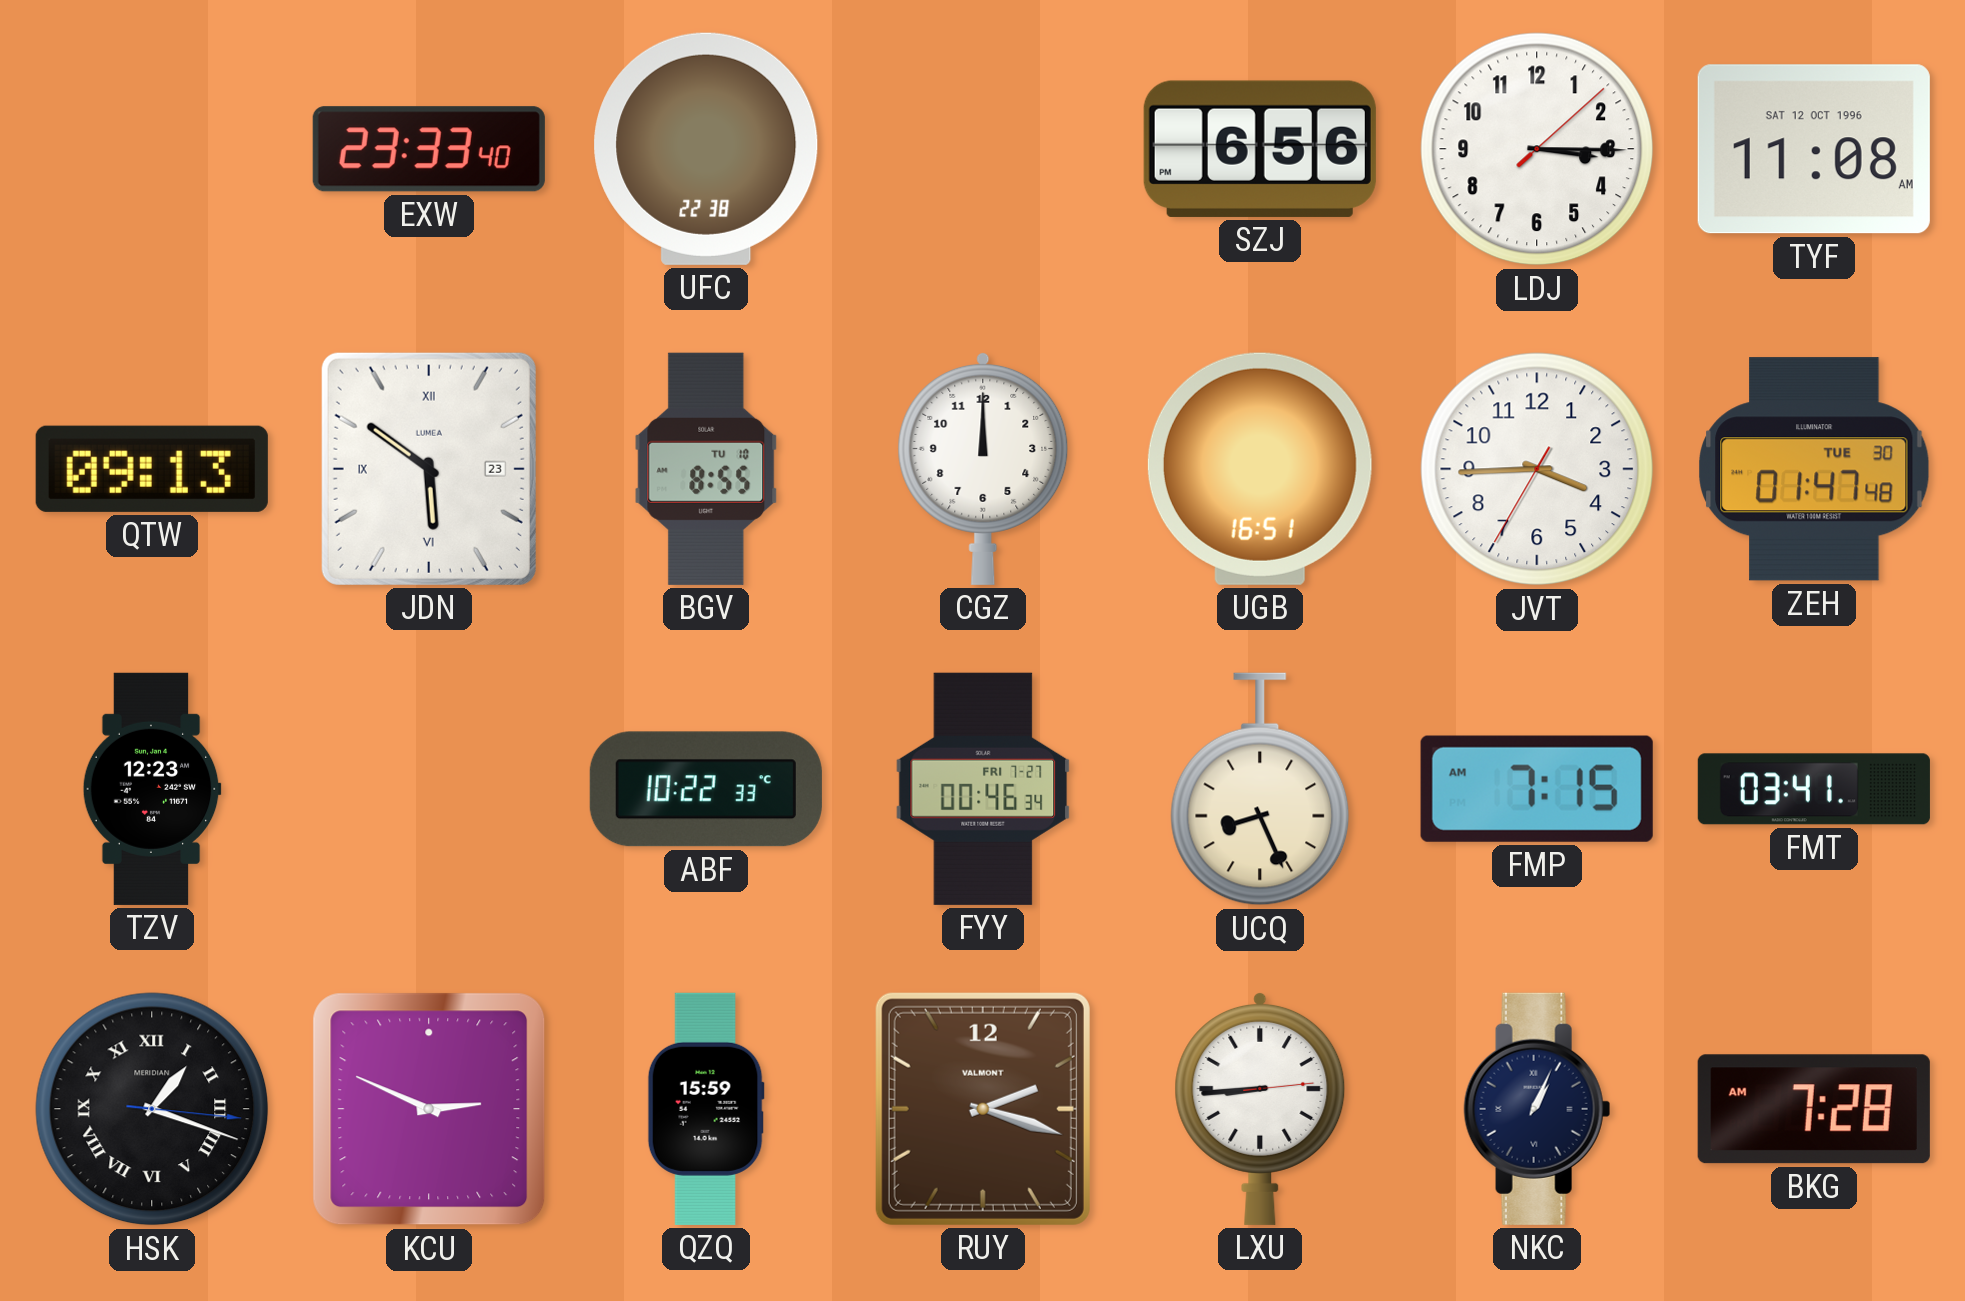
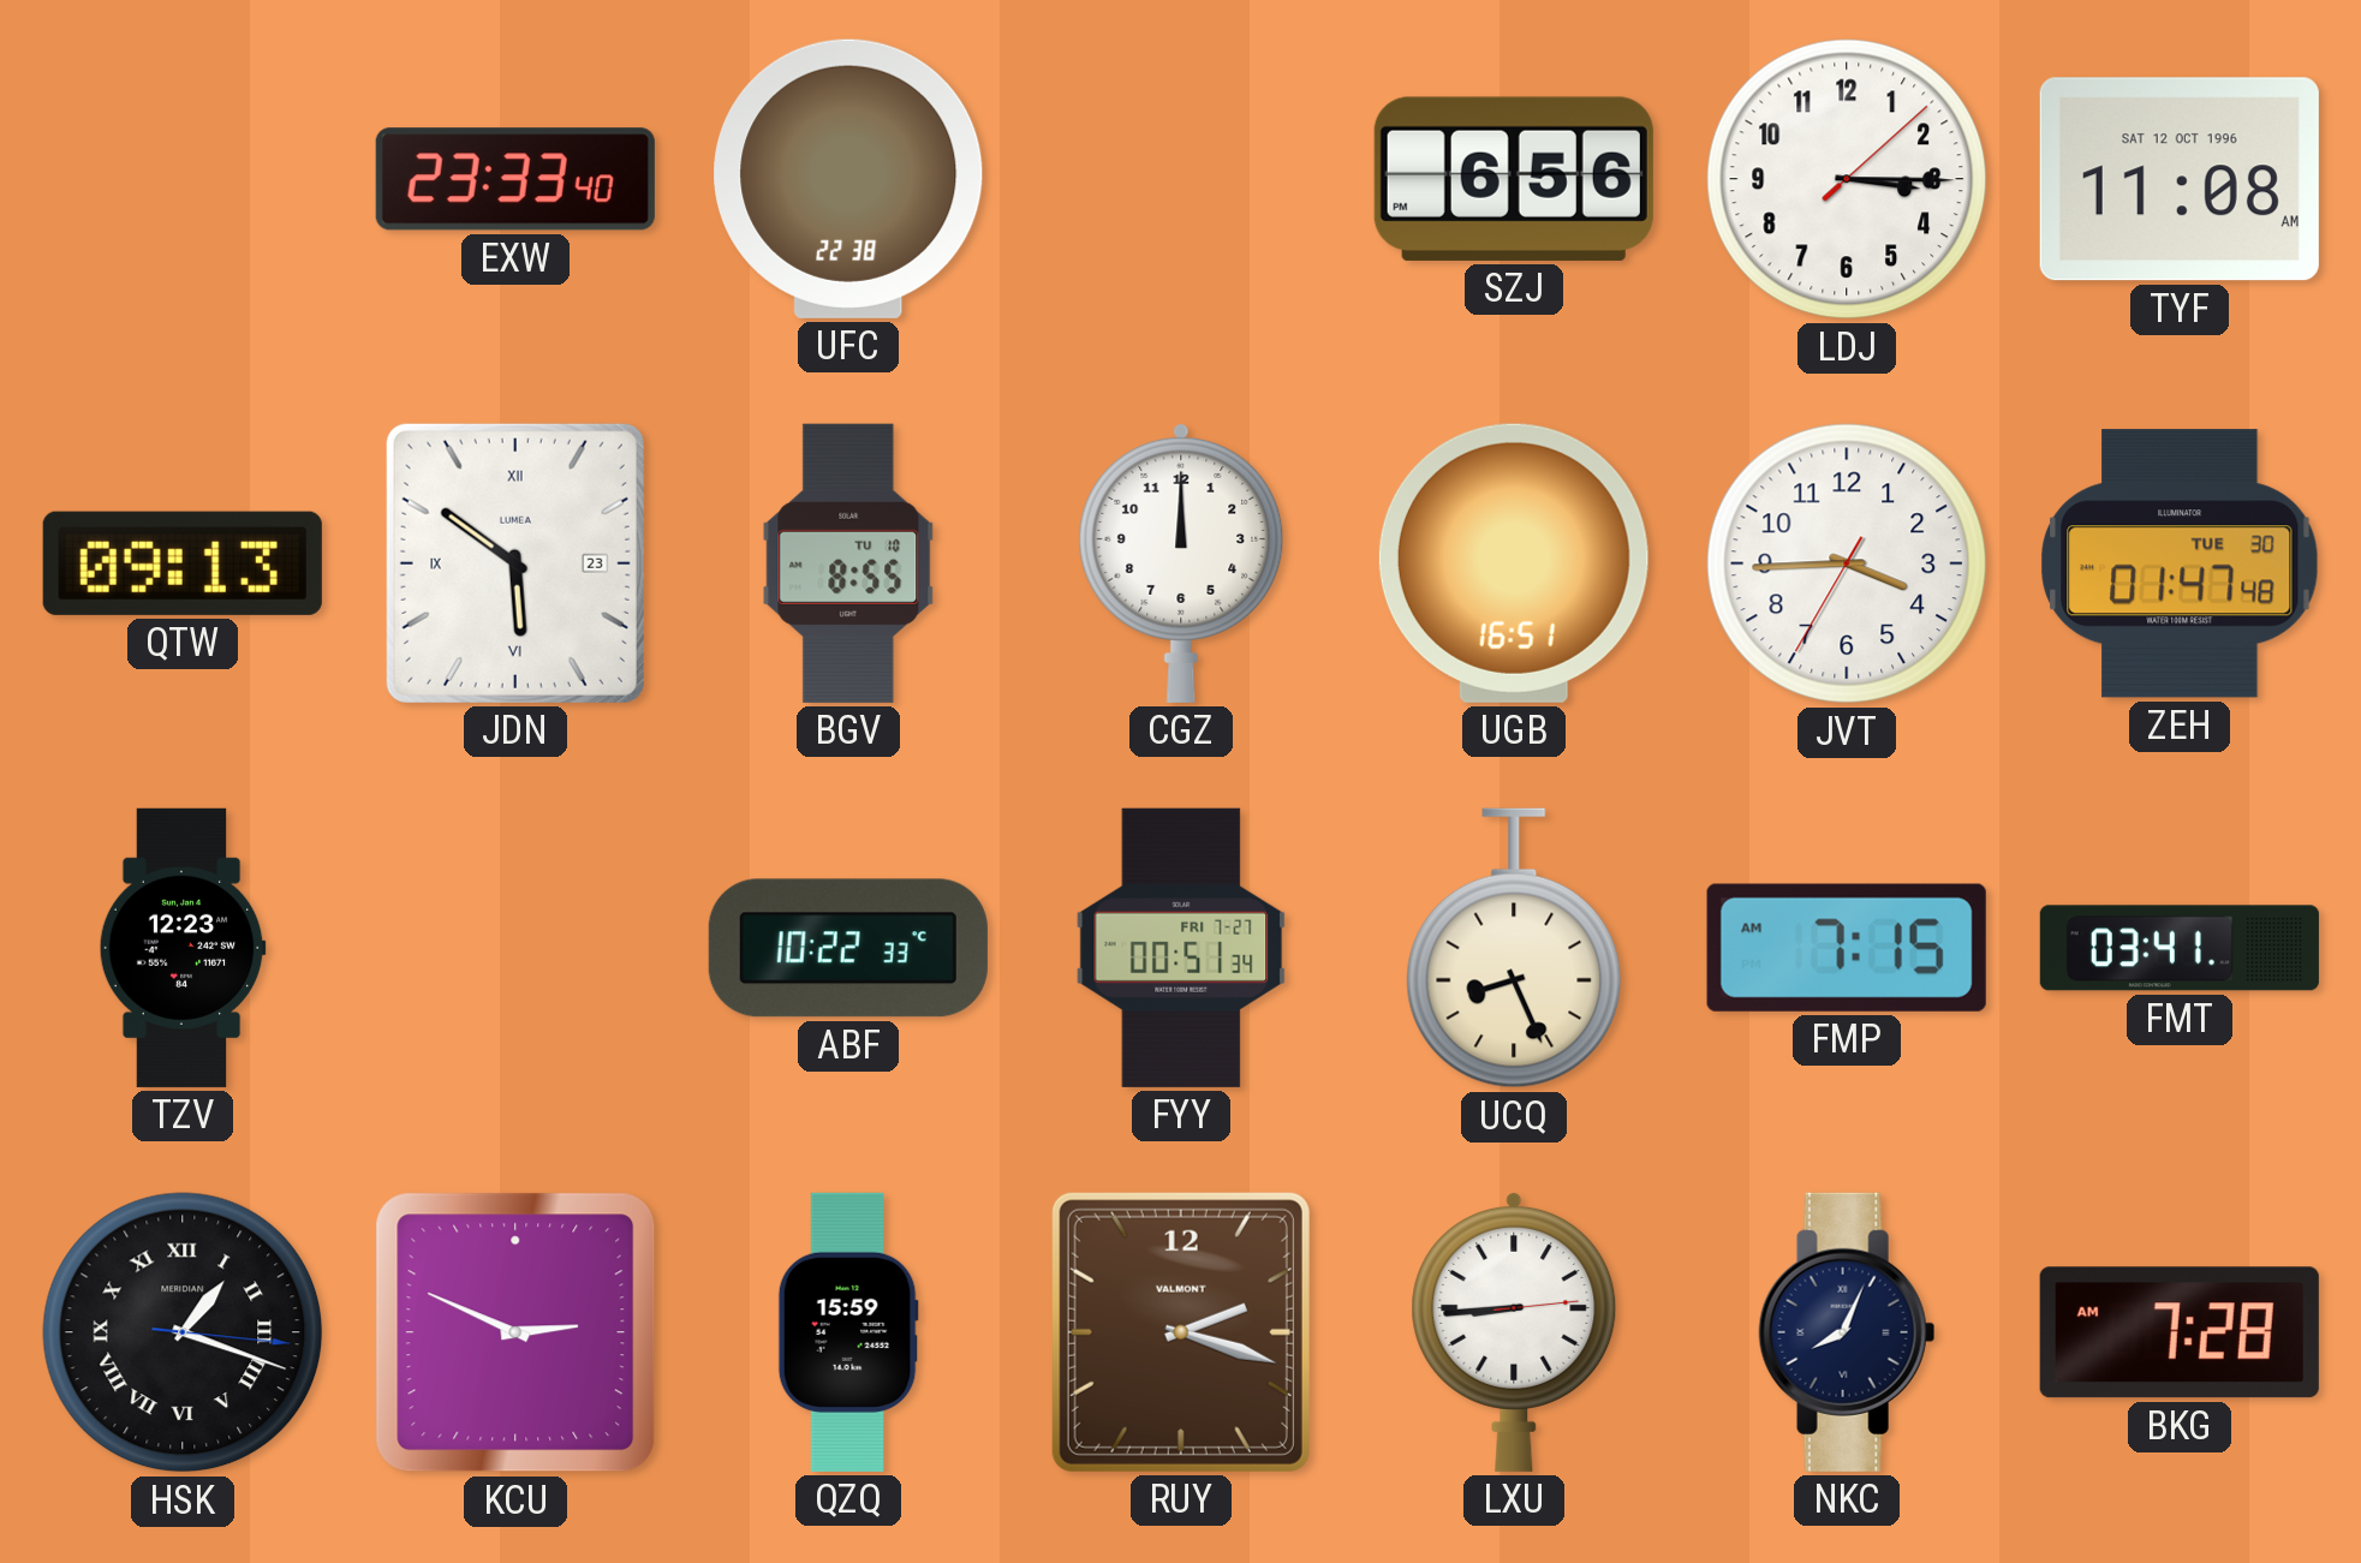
FYY: 00:46 -> 00:51 (1181, 948)
NKC: 1:04 -> 8:04 (1847, 1332)
